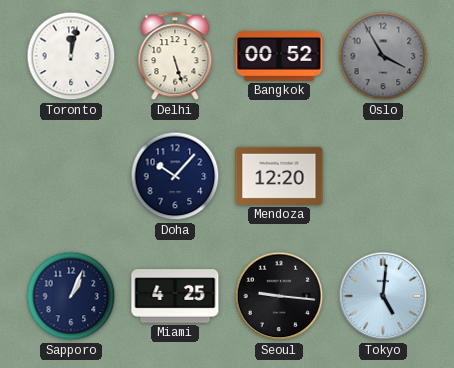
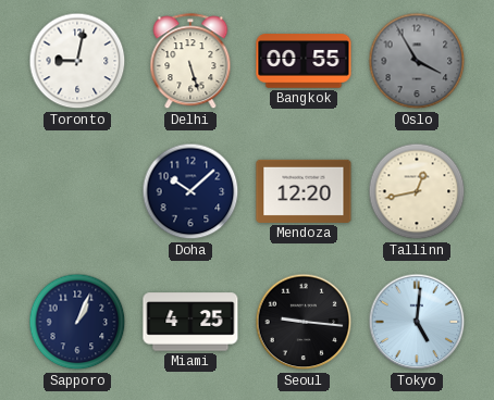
Toronto: 12:02 -> 9:02 (77, 61)
Bangkok: 00:52 -> 00:55 (304, 61)
Doha: 10:07 -> 10:08 (190, 191)
Tallinn: none -> 12:43 (417, 191)
